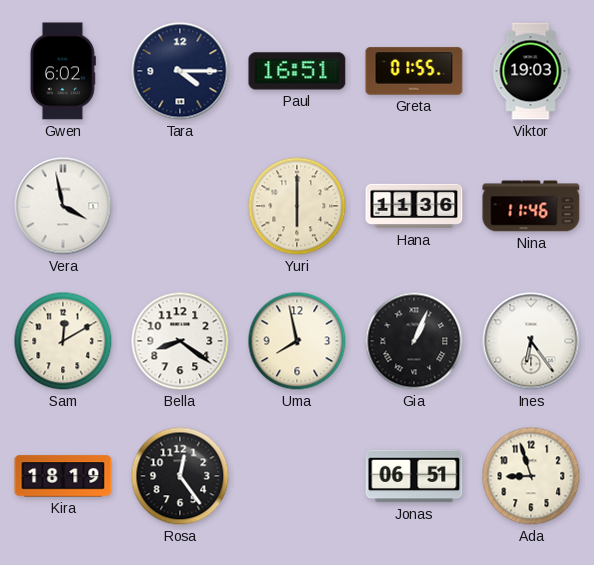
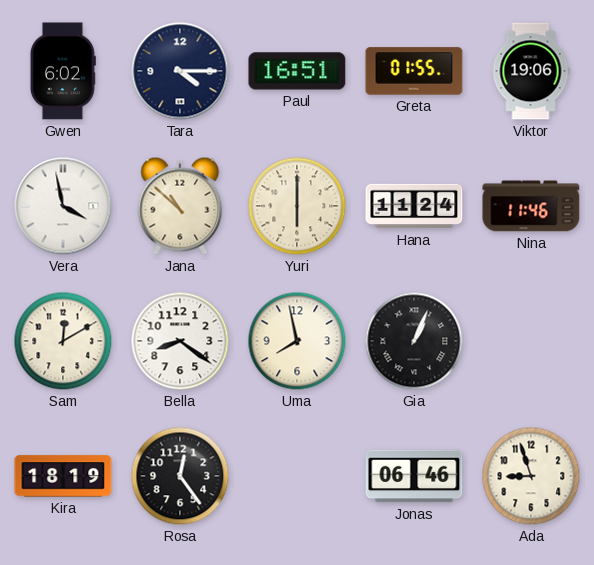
Viktor: 19:03 -> 19:06 (531, 71)
Jana: none -> 10:52 (180, 206)
Hana: 11:36 -> 11:24 (414, 206)
Ines: 6:24 -> none (531, 341)
Jonas: 06:51 -> 06:46 (414, 476)
